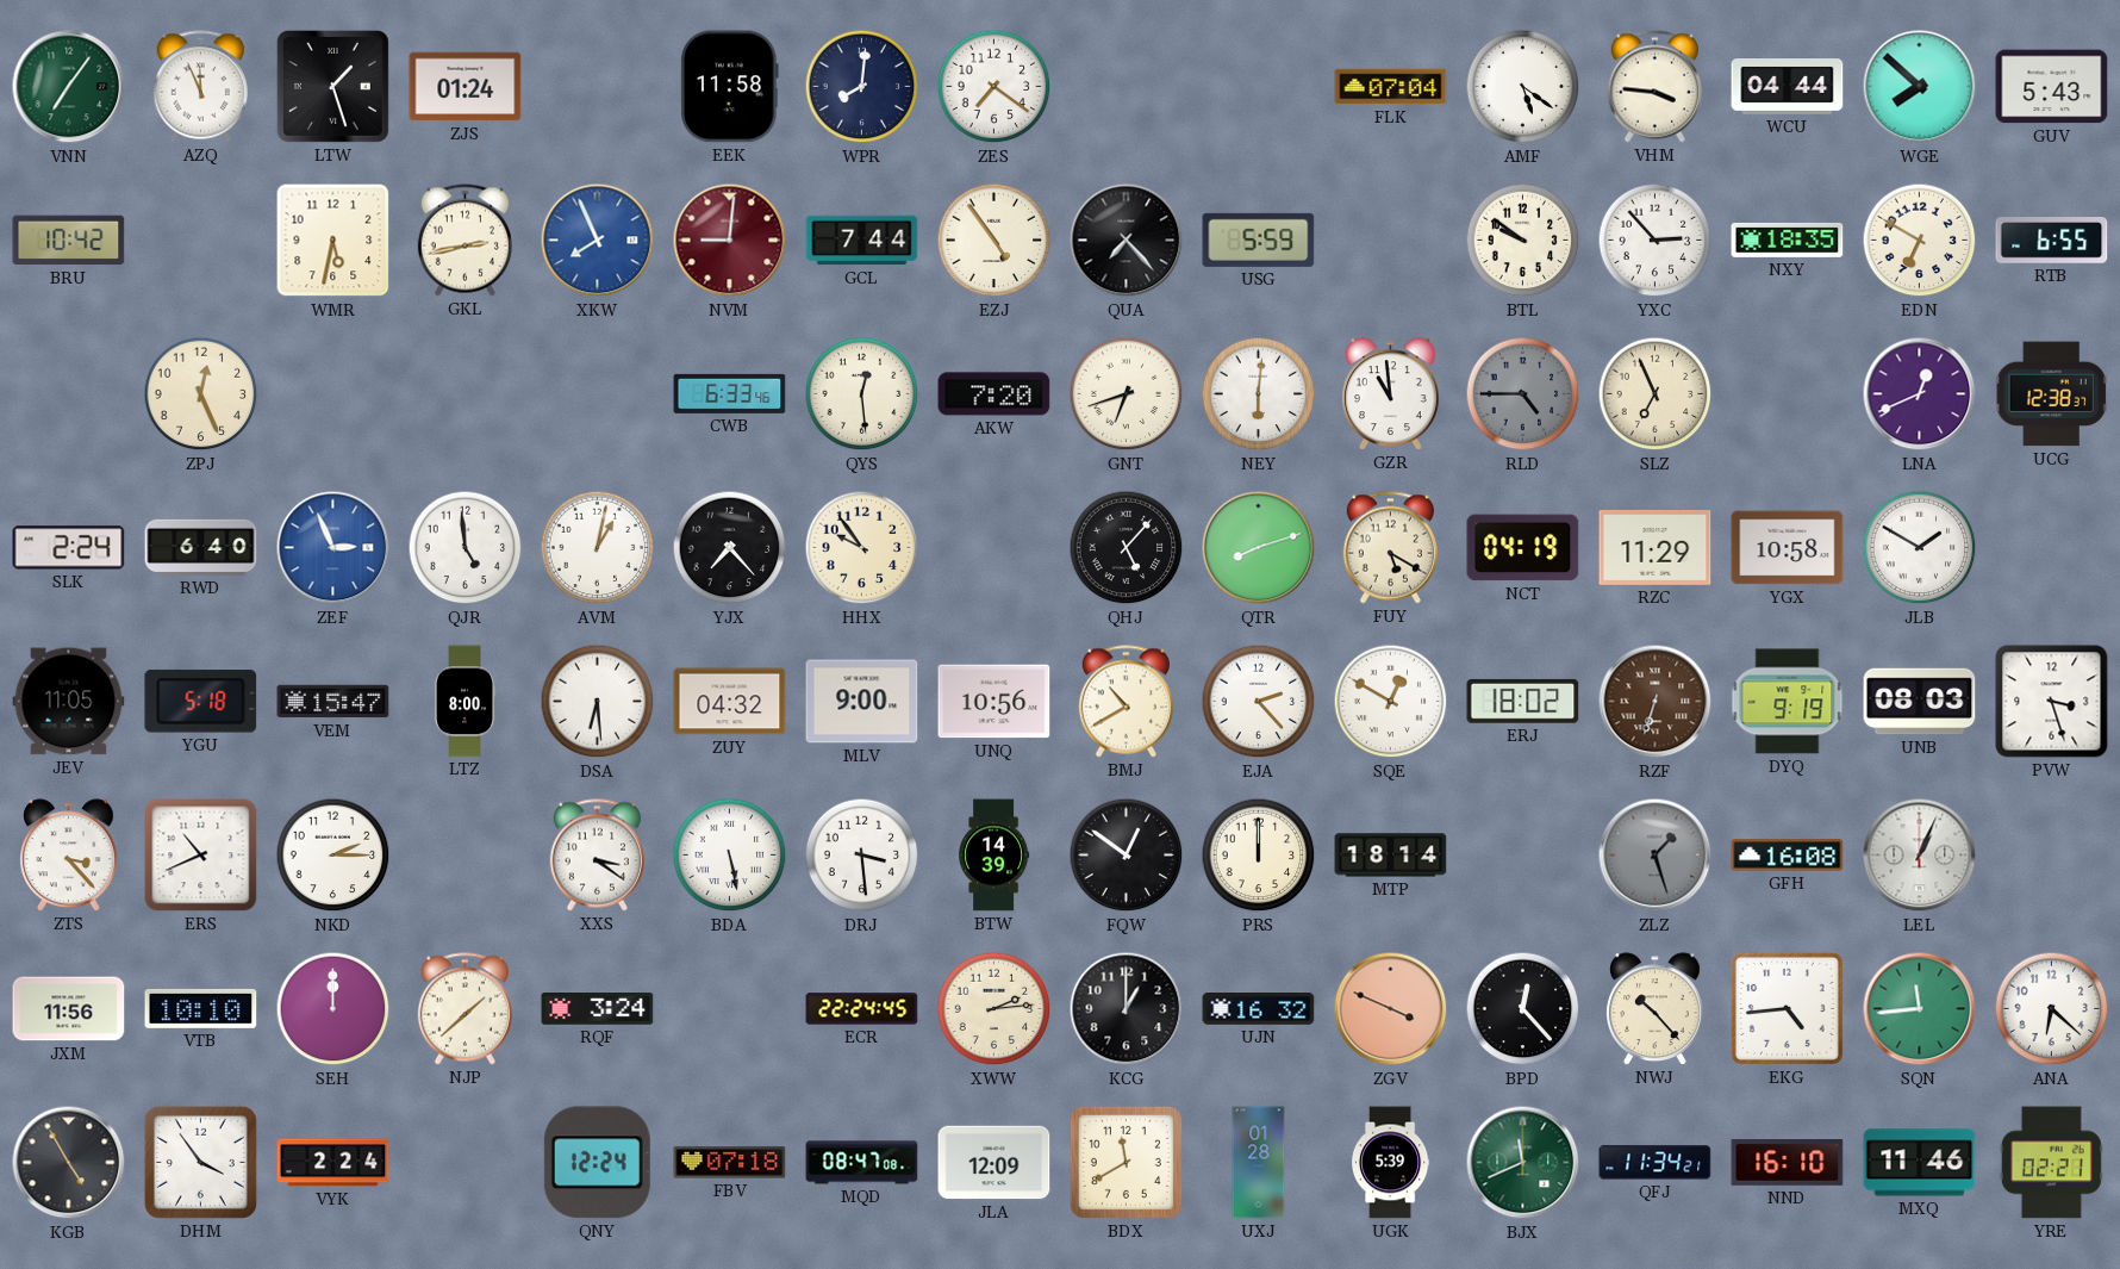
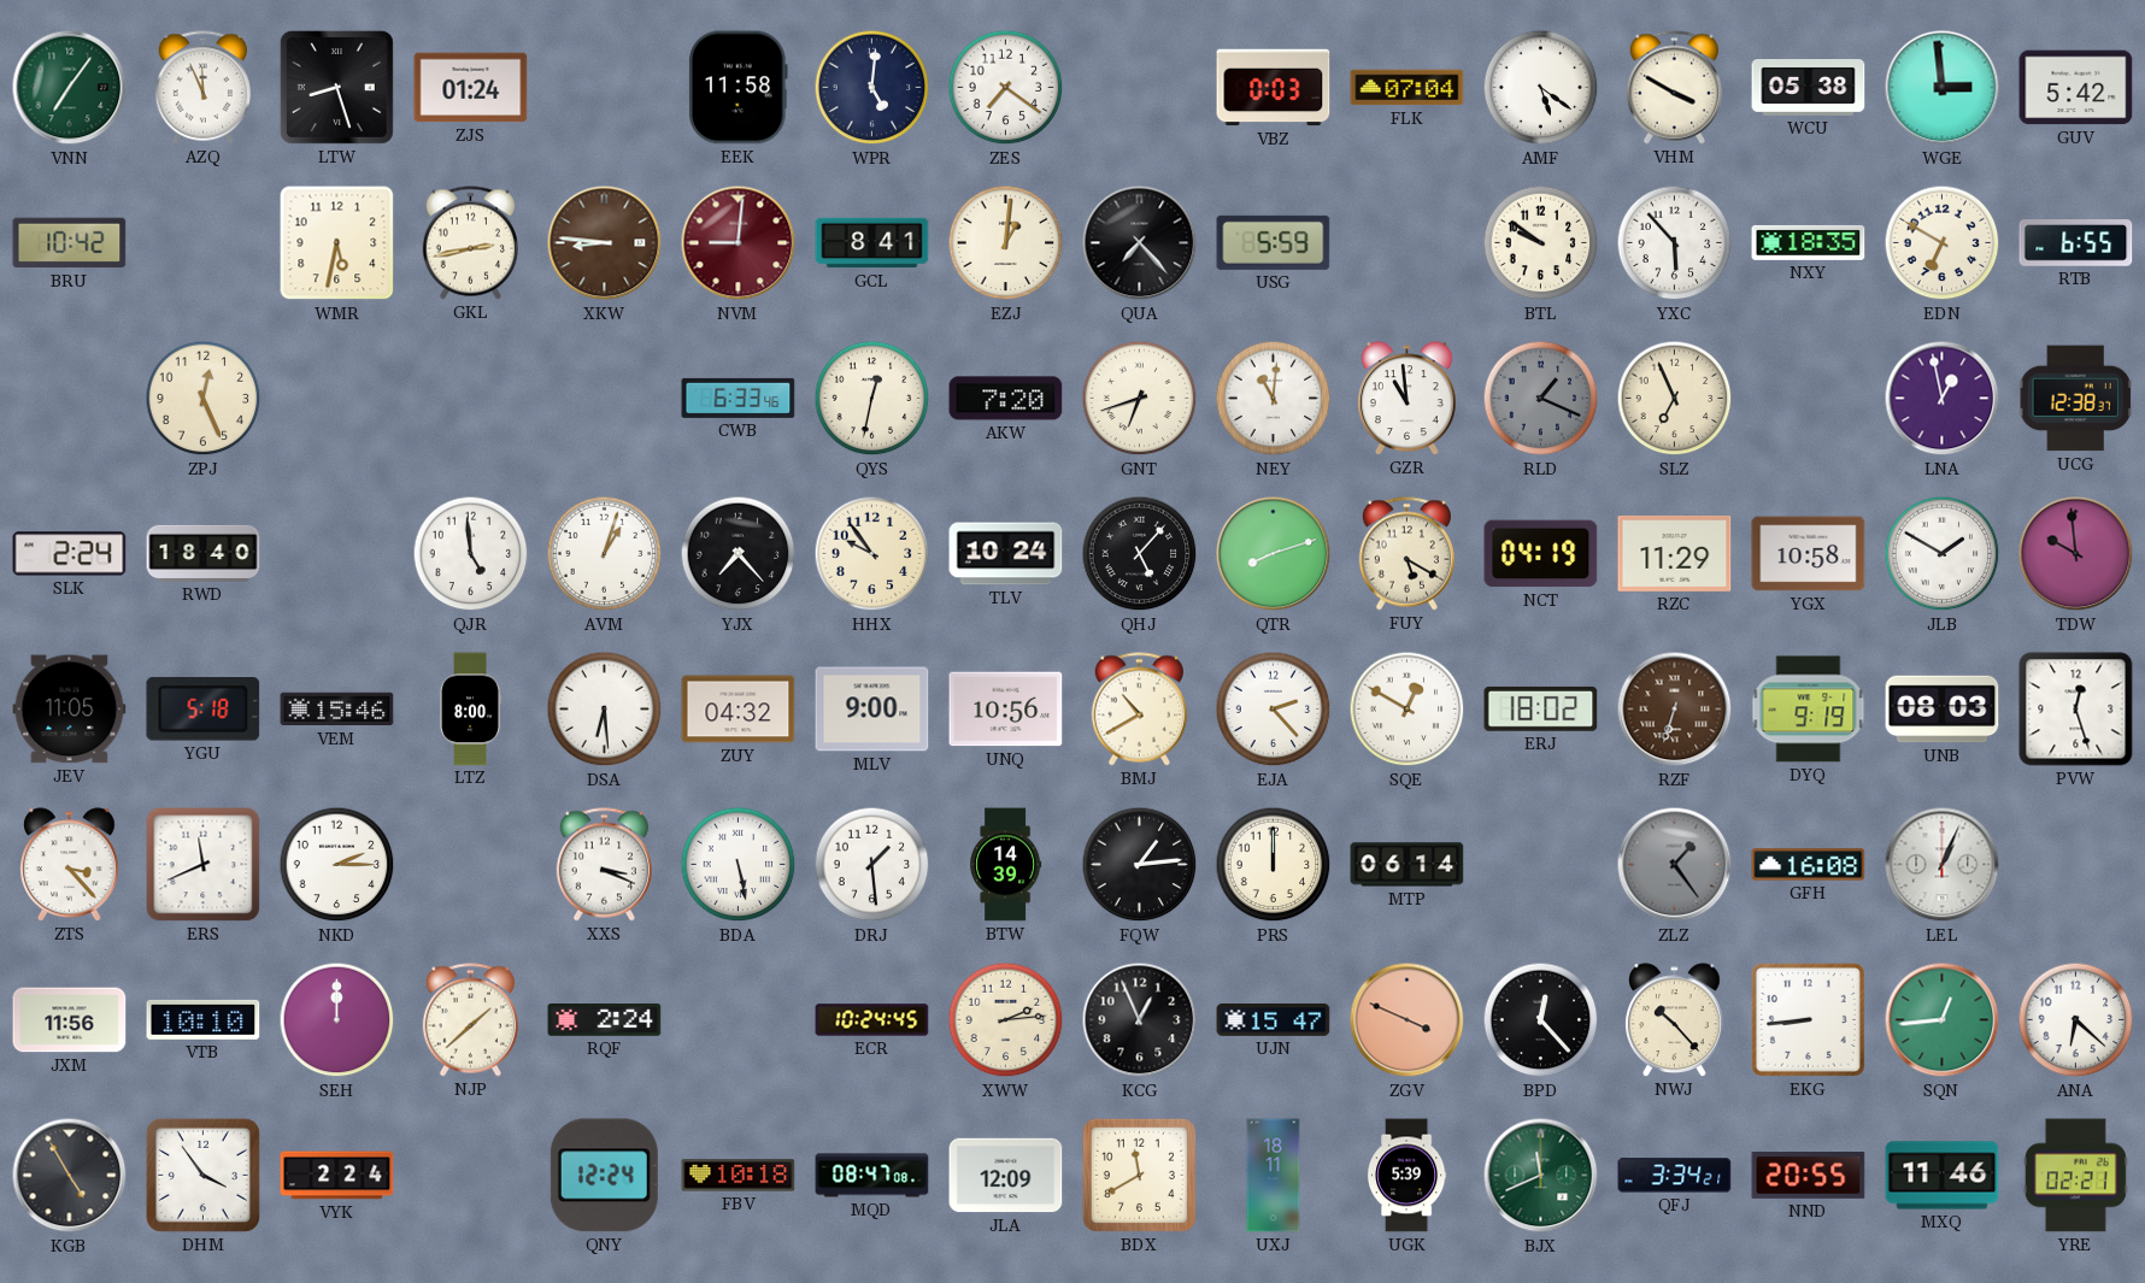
LTW: 1:27 -> 8:27 (336, 87)
WPR: 8:01 -> 5:01 (872, 88)
VBZ: none -> 0:03 (1274, 88)
VHM: 3:46 -> 3:50 (1674, 88)
WCU: 04:44 -> 05:38 (1809, 88)
WGE: 7:52 -> 2:59 (1943, 88)
GUV: 5:43 -> 5:42 (2076, 88)
XKW: 7:56 -> 8:46 (605, 243)
XKW dial: blue -> brown (605, 243)
GCL: 7:44 -> 8:41 (872, 243)
EZJ: 4:54 -> 1:01 (1006, 243)
YXC: 2:53 -> 5:53 (1675, 243)
QYS: 12:29 -> 12:32 (872, 399)
NEY: 6:01 -> 11:01 (1274, 399)
RLD: 4:45 -> 1:19 (1541, 399)
LNA: 12:41 -> 12:58 (1943, 399)
RWD: 6:40 -> 18:40 (204, 553)
ZEF: 2:56 -> none (333, 548)
AVM: 1:02 -> 1:03 (605, 554)
TLV: none -> 10:24 (1006, 554)
TDW: none -> 9:59 (2076, 554)
VEM: 15:47 -> 15:46 (337, 710)
PVW: 3:27 -> 12:27 (2076, 710)
ERS: 10:41 -> 11:41 (204, 865)
XXS: 3:21 -> 3:19 (604, 865)
DRJ: 3:29 -> 1:29 (872, 865)
FQW: 12:51 -> 1:14 (1140, 865)
MTP: 18:14 -> 06:14 (1408, 865)
ZLZ: 1:27 -> 1:24 (1675, 865)
RQF: 3:24 -> 2:24 (605, 1020)
ECR: 22:24 -> 10:24 (872, 1020)
KCG: 1:00 -> 12:56 (1140, 1020)
UJN: 16:32 -> 15:47 (1274, 1020)
EKG: 4:44 -> 8:44 (1808, 1019)
SQN: 11:44 -> 12:44 (1943, 1020)
FBV: 07:18 -> 10:18 (739, 1176)
UXJ: 01:28 -> 18:11 (1274, 1176)
QFJ: 11:34 -> 3:34 (1675, 1176)
NND: 16:10 -> 20:55 (1809, 1176)
